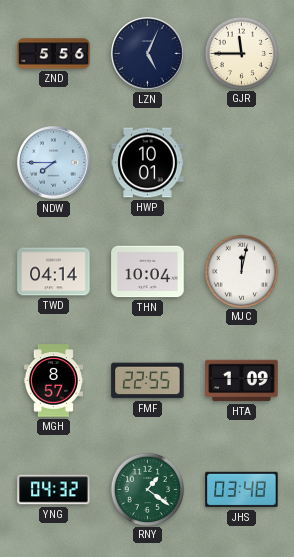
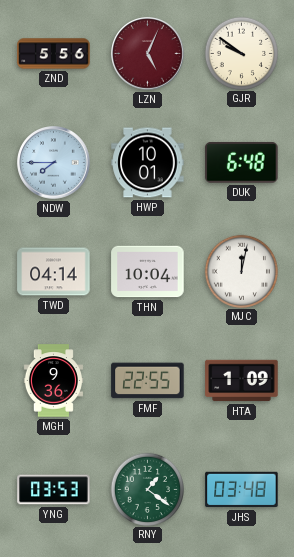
LZN dial: navy -> burgundy (148, 54)
GJR: 11:45 -> 9:51 (241, 53)
DUK: none -> 6:48 (242, 163)
MGH: 8:57 -> 9:36 (53, 381)
YNG: 04:32 -> 03:53 (54, 490)
